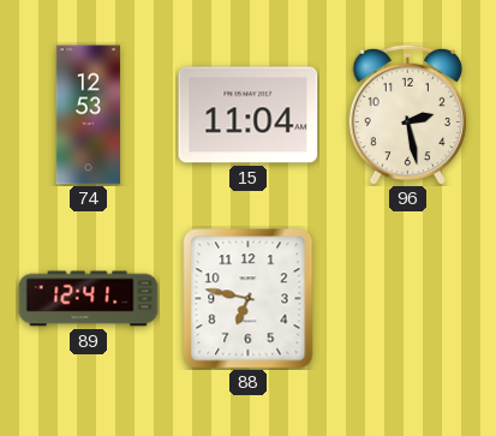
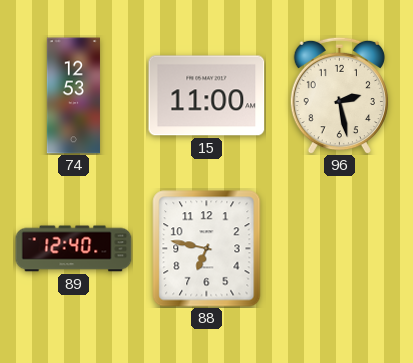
15: 11:04 -> 11:00 (207, 96)
89: 12:41 -> 12:40 (74, 249)
